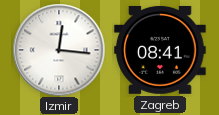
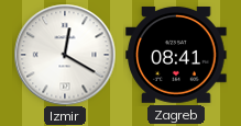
Izmir: 12:16 -> 12:20 (65, 55)
